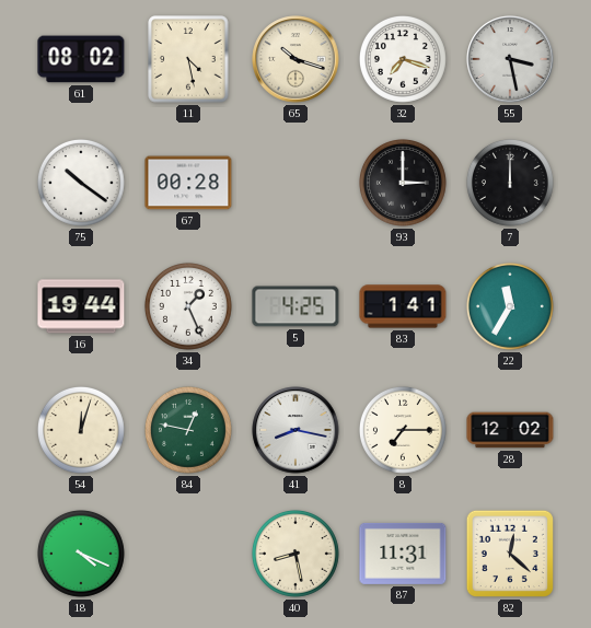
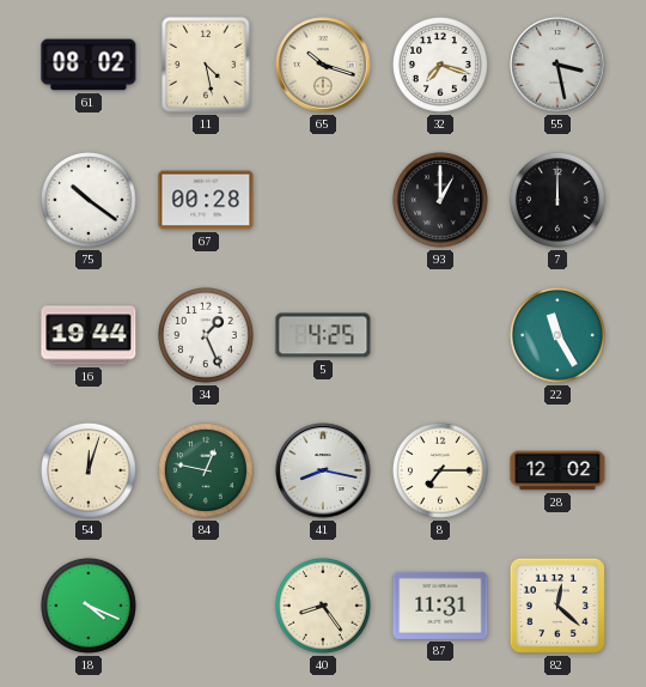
93: 3:00 -> 1:00 (440, 200)
83: 1:41 -> none (403, 306)
22: 11:35 -> 11:25 (557, 335)
40: 8:28 -> 8:24 (323, 606)
